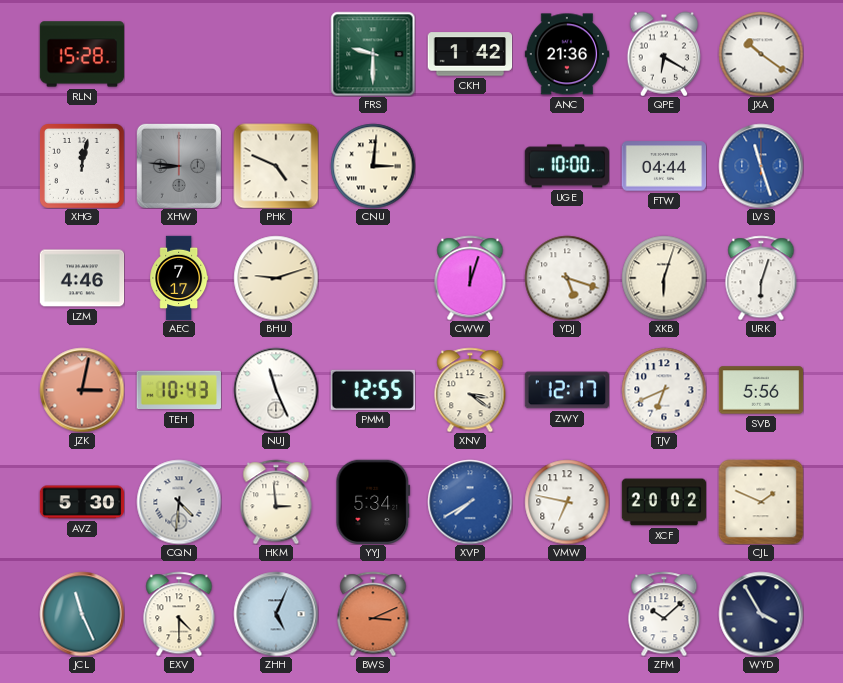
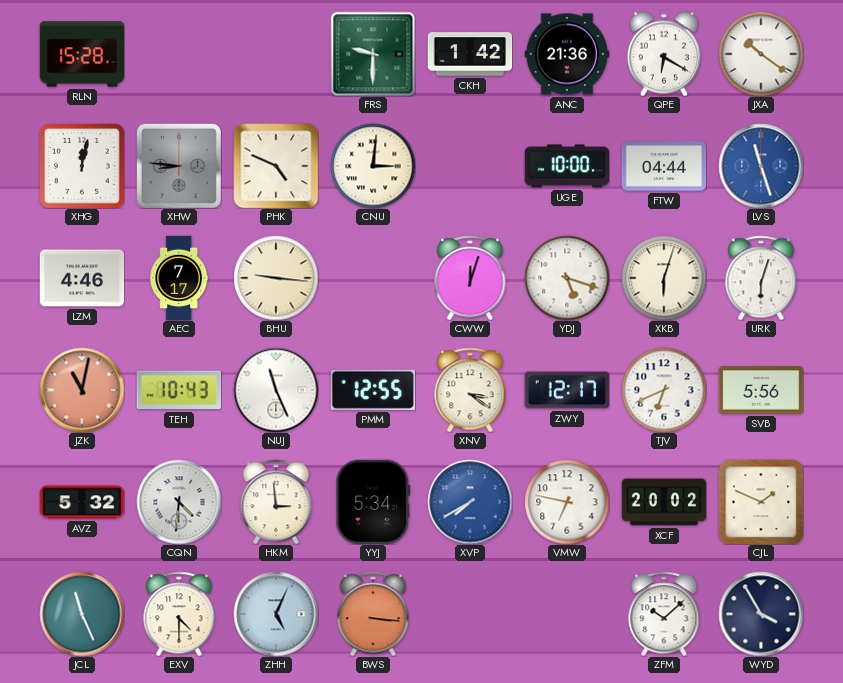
BHU: 9:12 -> 9:16 (276, 278)
JZK: 3:02 -> 11:02 (82, 390)
AVZ: 5:30 -> 5:32 (82, 502)
BWS: 3:11 -> 3:16 (373, 614)
